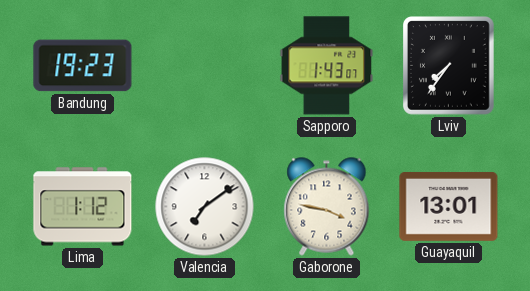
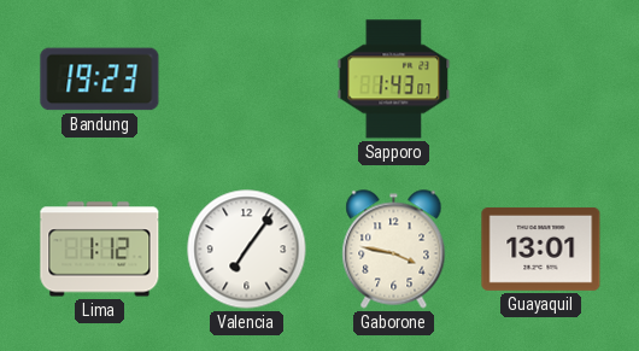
Lviv: 7:36 -> none (449, 66)
Valencia: 7:09 -> 7:06 (247, 250)
